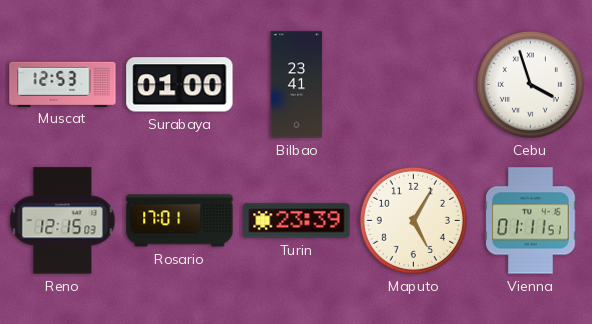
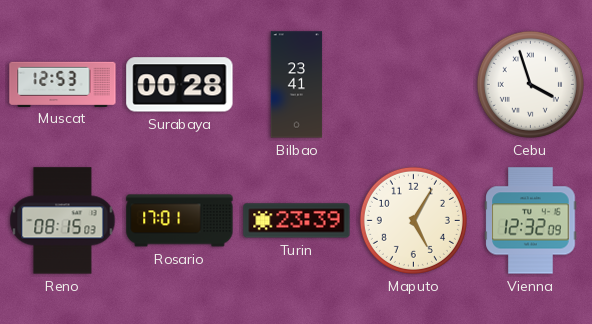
Surabaya: 01:00 -> 00:28 (180, 85)
Reno: 12:15 -> 08:15 (63, 221)
Vienna: 01:11 -> 12:32 (531, 221)
